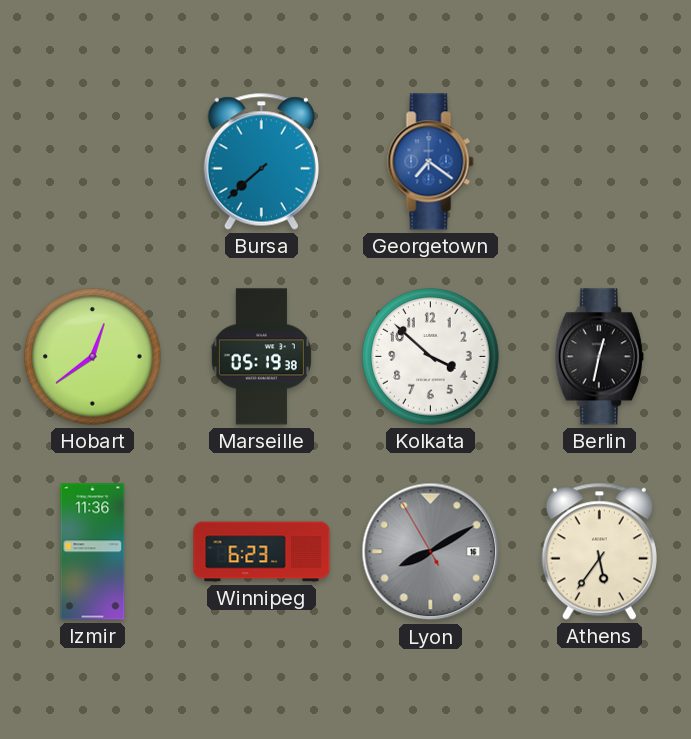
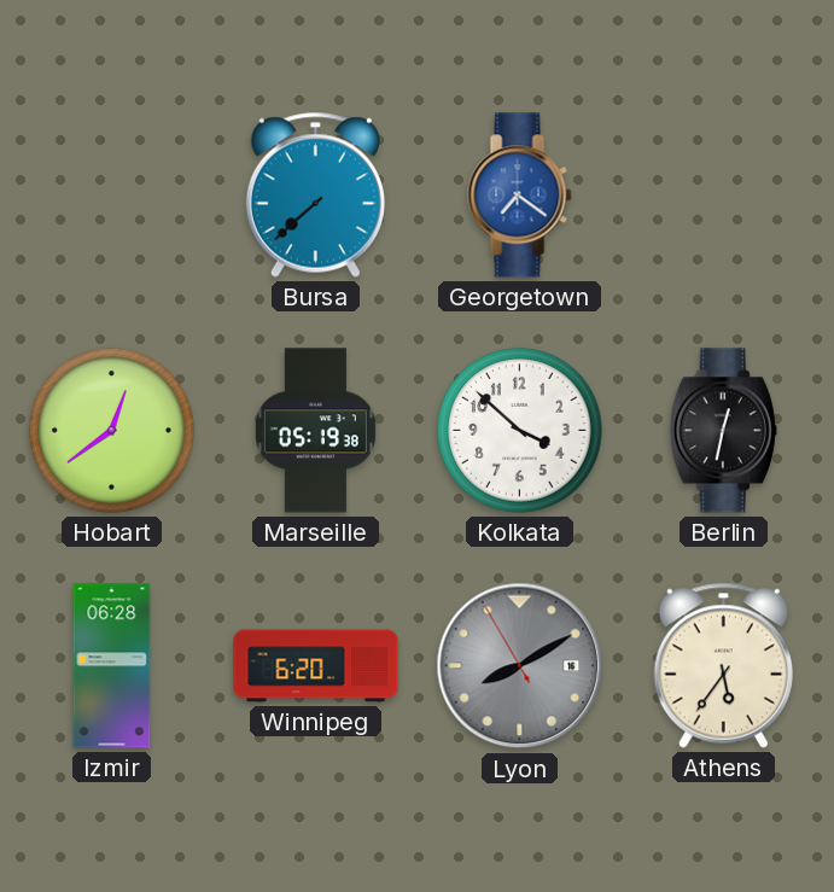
Izmir: 11:36 -> 06:28 (112, 666)
Winnipeg: 6:23 -> 6:20 (316, 666)
